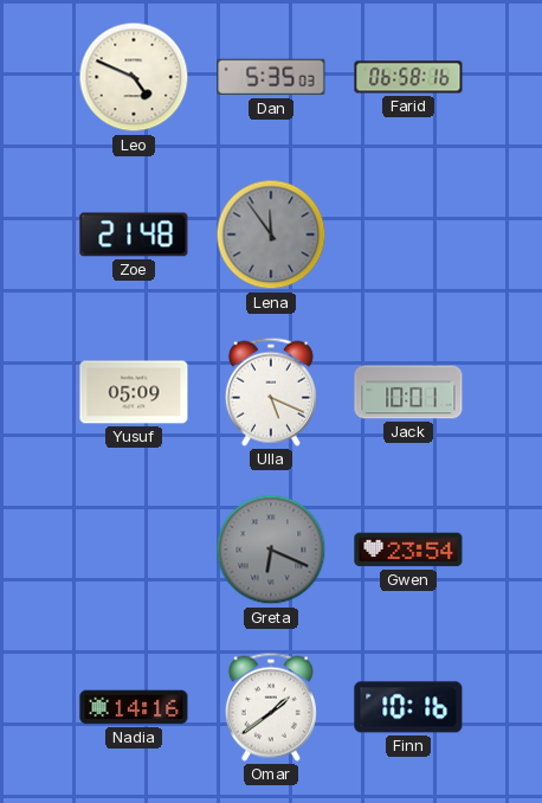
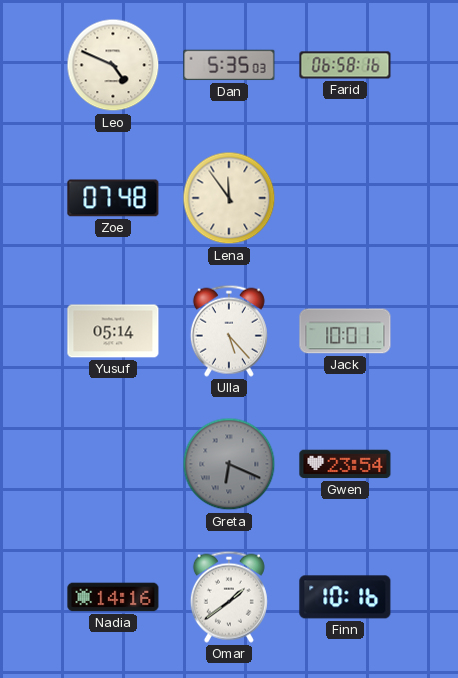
Zoe: 21:48 -> 07:48 (113, 198)
Lena dial: grey -> cream (229, 198)
Yusuf: 05:09 -> 05:14 (113, 331)
Ulla: 5:19 -> 5:23 (229, 331)
